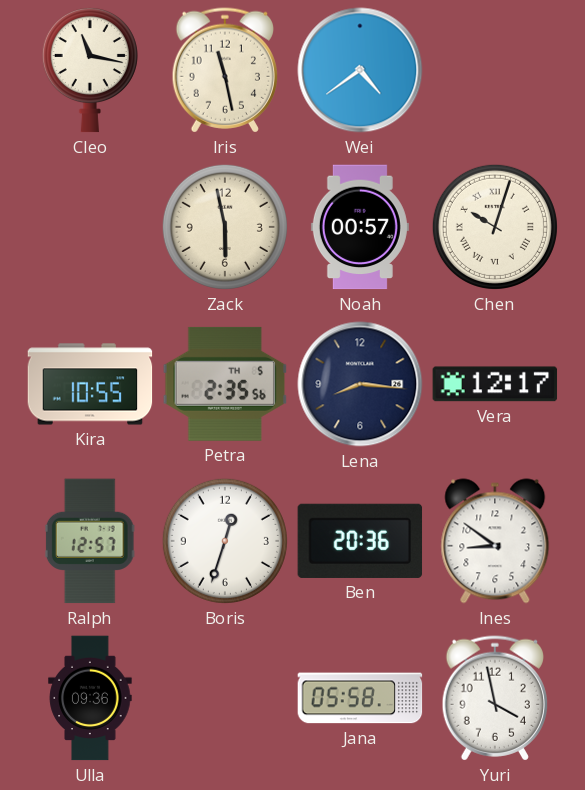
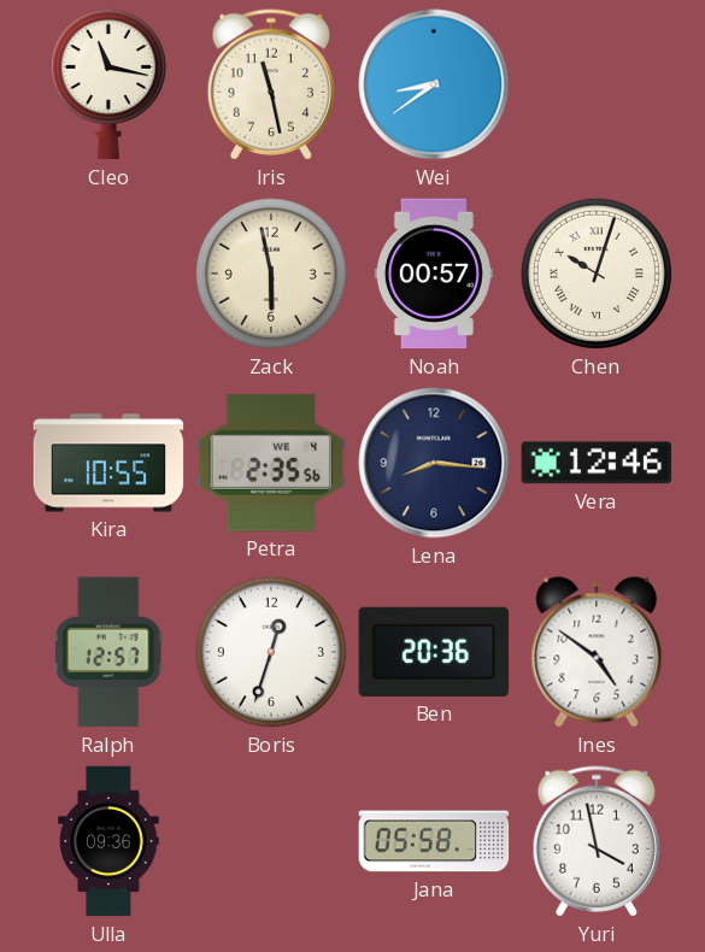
Wei: 4:39 -> 8:39 (434, 84)
Petra date: TH 5 -> WE 4 (271, 463)
Vera: 12:17 -> 12:46 (597, 463)
Ines: 8:51 -> 4:51 (597, 652)
